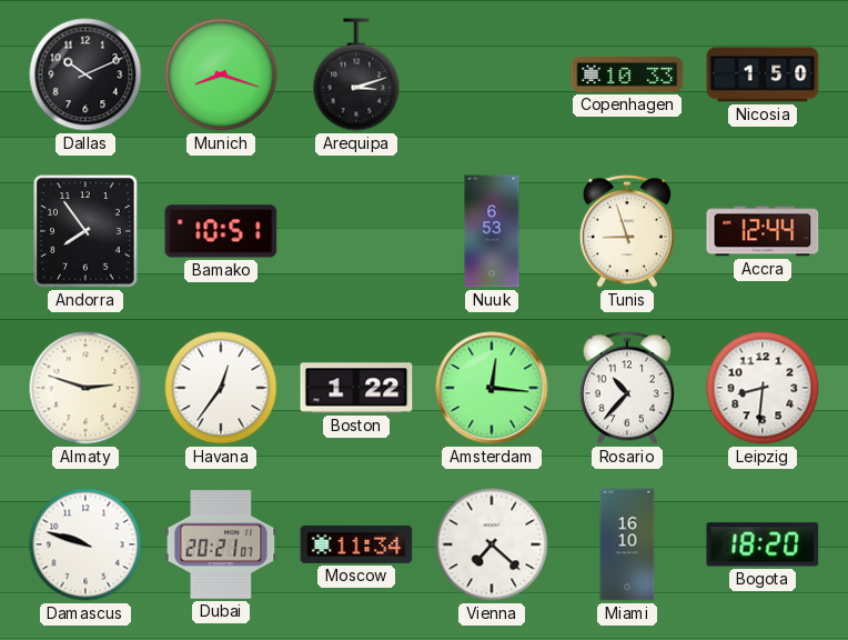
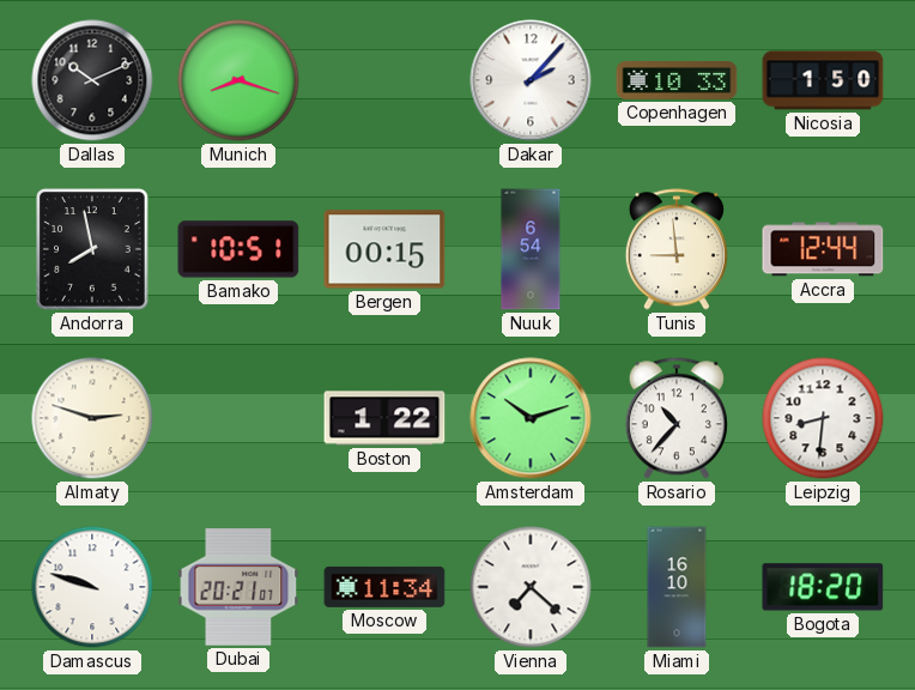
Arequipa: 3:12 -> none (356, 74)
Dakar: none -> 2:07 (531, 80)
Andorra: 7:54 -> 7:58 (92, 249)
Bergen: none -> 00:15 (384, 249)
Nuuk: 6:53 -> 6:54 (531, 249)
Tunis: 8:57 -> 8:59 (677, 249)
Havana: 12:36 -> none (221, 388)
Amsterdam: 12:16 -> 10:12 (531, 418)
